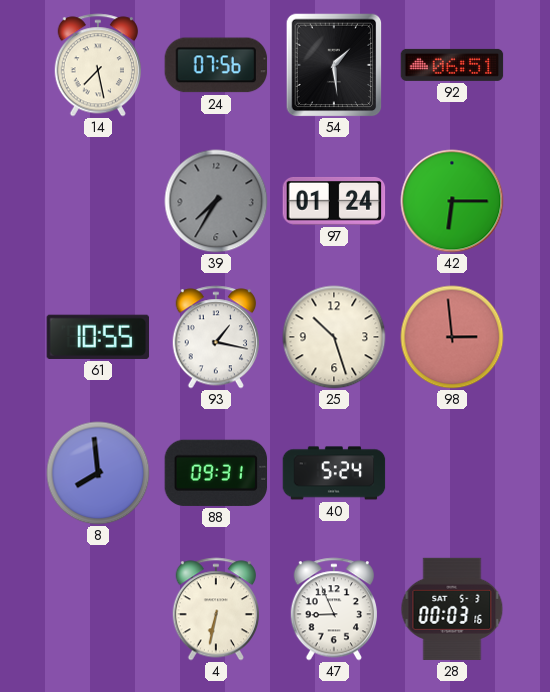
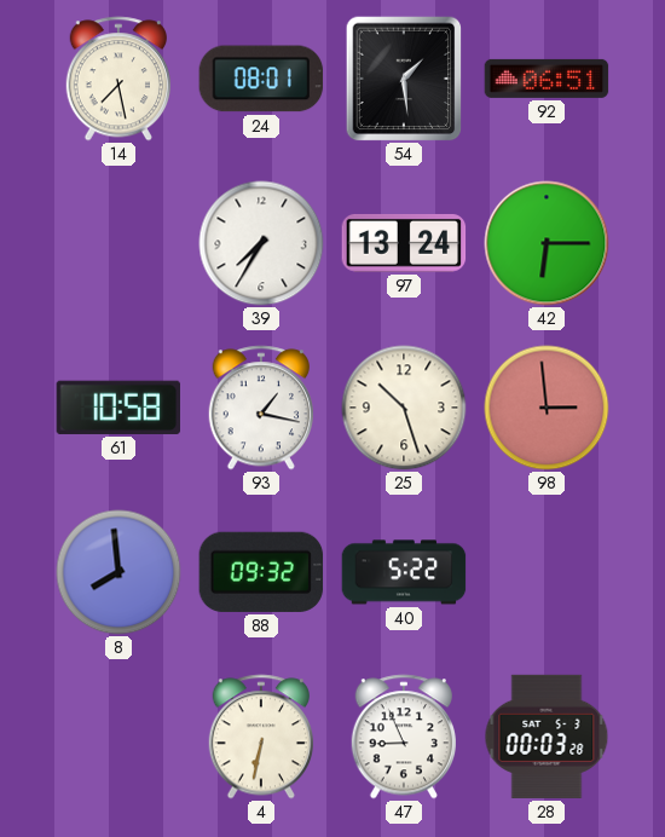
24: 07:56 -> 08:01 (261, 79)
39 dial: grey -> white (261, 243)
97: 01:24 -> 13:24 (404, 243)
61: 10:55 -> 10:58 (117, 408)
88: 09:31 -> 09:32 (261, 572)
40: 5:24 -> 5:22 (404, 572)
28: 00:03:16 -> 00:03:28 (547, 737)
